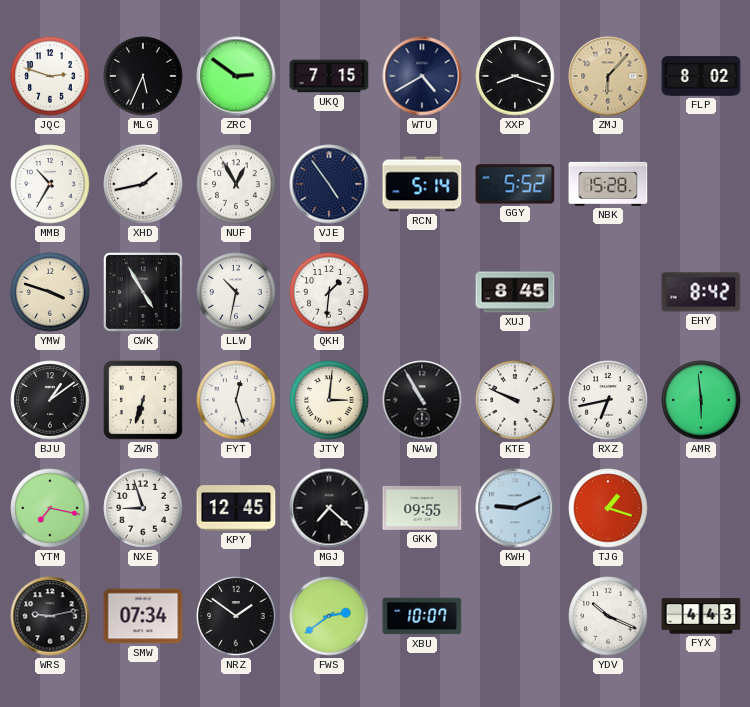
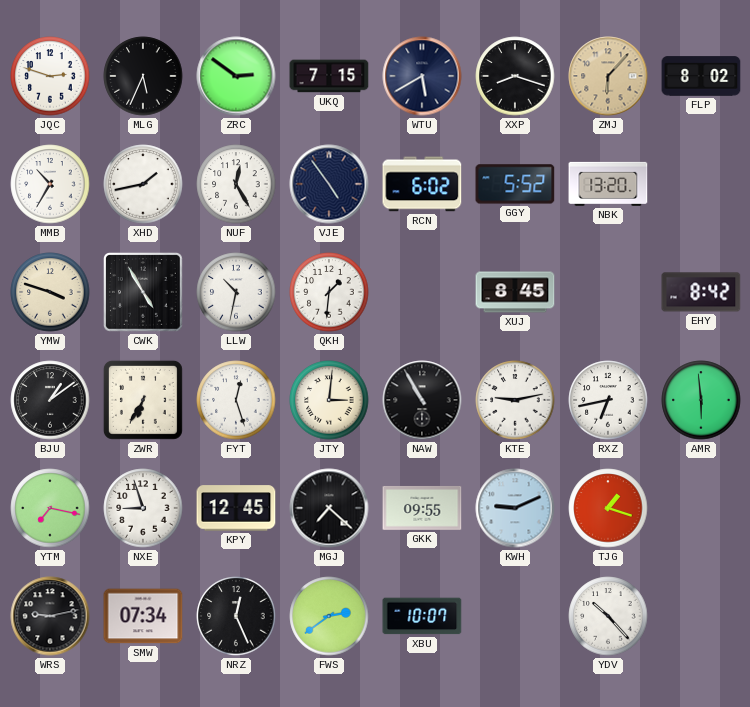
WTU: 4:40 -> 5:40 (422, 76)
NUF: 12:55 -> 12:25 (236, 184)
RCN: 5:14 -> 6:02 (422, 184)
NBK: 15:28 -> 13:20 (608, 184)
ZWR: 6:33 -> 6:35 (143, 400)
KTE: 9:49 -> 9:13 (515, 400)
NRZ: 1:51 -> 12:26 (236, 616)
YDV: 10:19 -> 10:23 (608, 616)
FYX: 4:43 -> none (701, 616)
